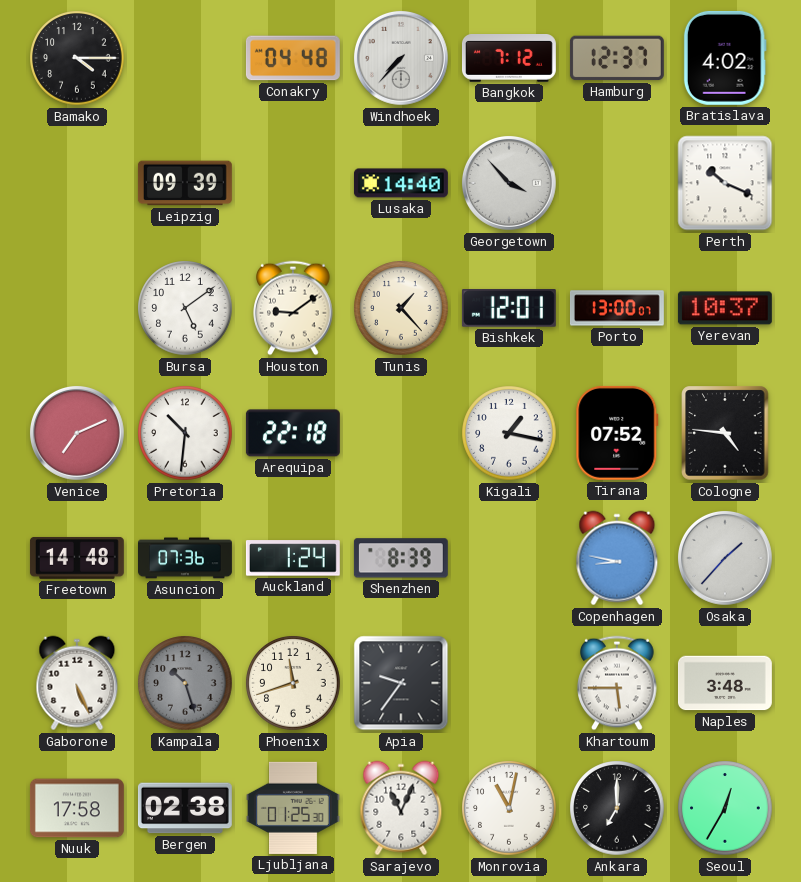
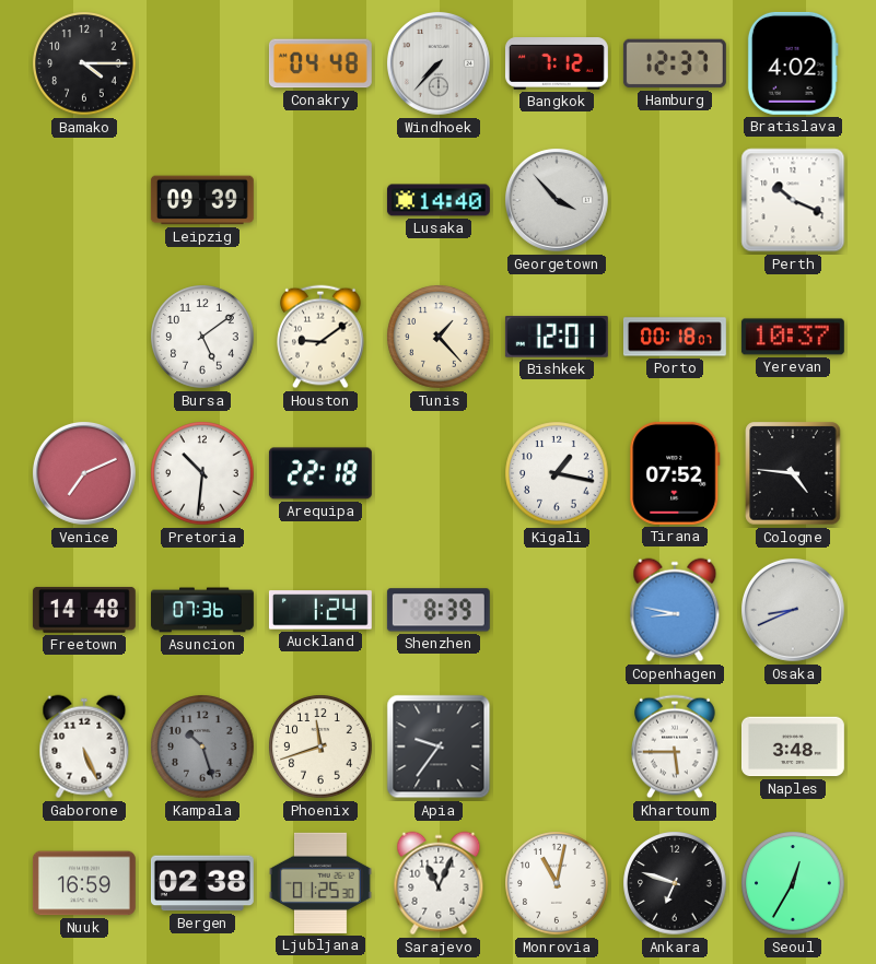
Porto: 13:00 -> 00:18 (675, 337)
Osaka: 1:37 -> 8:41 (793, 610)
Nuuk: 17:58 -> 16:59 (84, 883)
Ankara: 7:00 -> 6:48 (675, 883)
